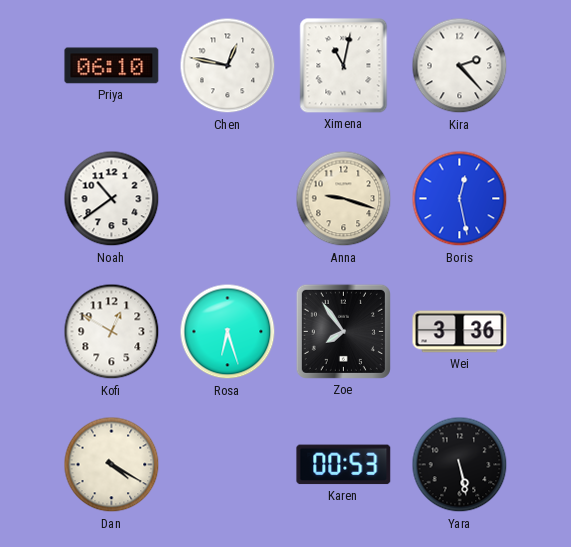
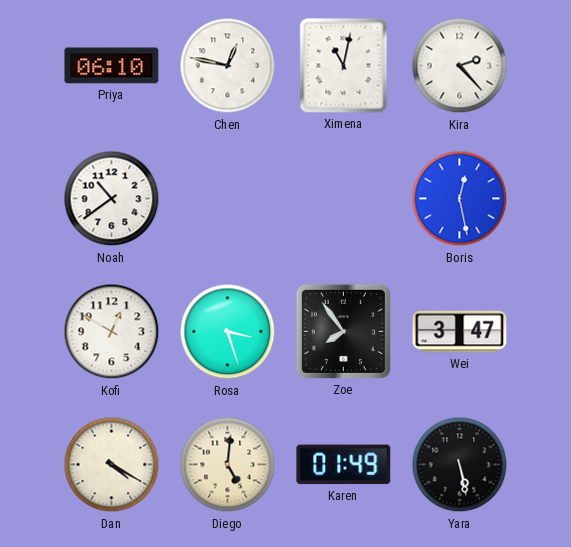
Anna: 9:18 -> none (344, 199)
Rosa: 6:27 -> 3:27 (228, 332)
Wei: 3:36 -> 3:47 (460, 332)
Diego: none -> 5:01 (228, 465)
Karen: 00:53 -> 01:49 (344, 465)
